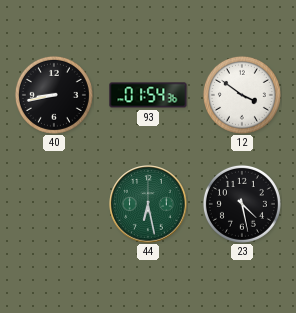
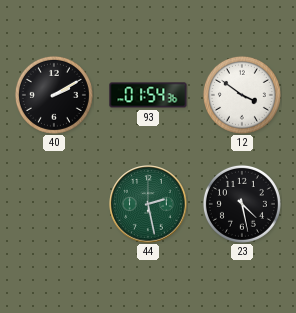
40: 8:43 -> 2:10 (54, 95)
44: 6:28 -> 2:28 (148, 204)
